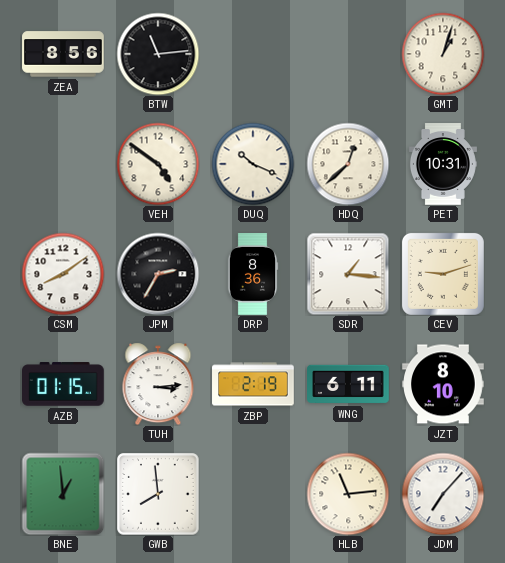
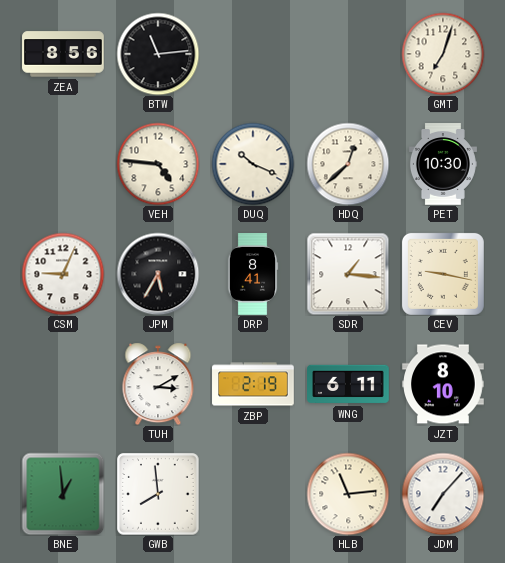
GMT: 1:03 -> 7:03 (443, 54)
VEH: 4:51 -> 4:46 (158, 164)
PET: 10:31 -> 10:30 (443, 164)
CSM: 8:09 -> 9:04 (63, 274)
JPM: 2:35 -> 5:35 (158, 274)
DRP: 8:36 -> 8:41 (253, 274)
CEV: 9:12 -> 9:17 (443, 274)
AZB: 01:15 -> none (64, 384)
TUH: 3:14 -> 3:10 (158, 384)
